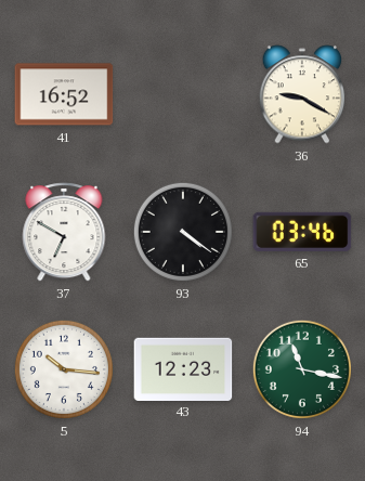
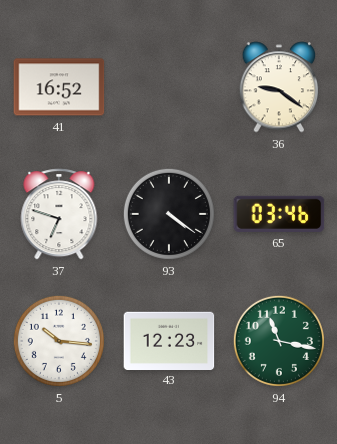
36: 9:20 -> 9:21 (279, 87)
37: 6:50 -> 6:48 (59, 214)
